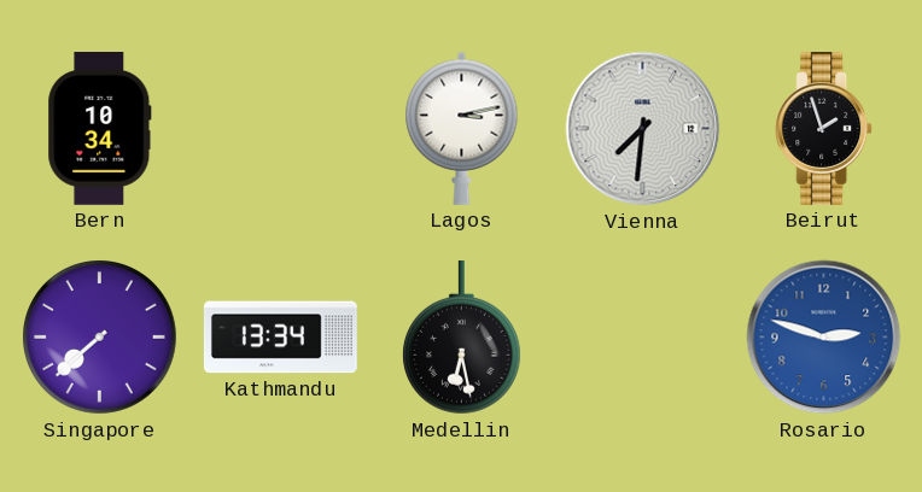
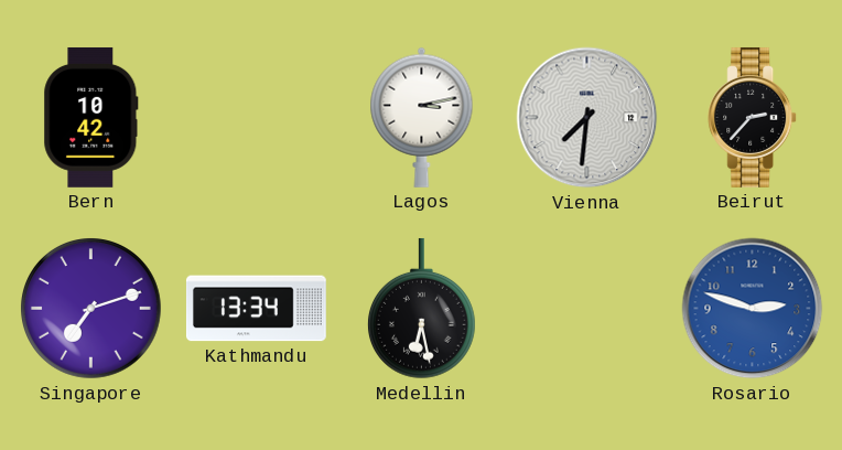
Bern: 10:34 -> 10:42 (91, 117)
Beirut: 1:57 -> 2:37 (753, 117)
Singapore: 7:38 -> 7:12 (91, 309)
